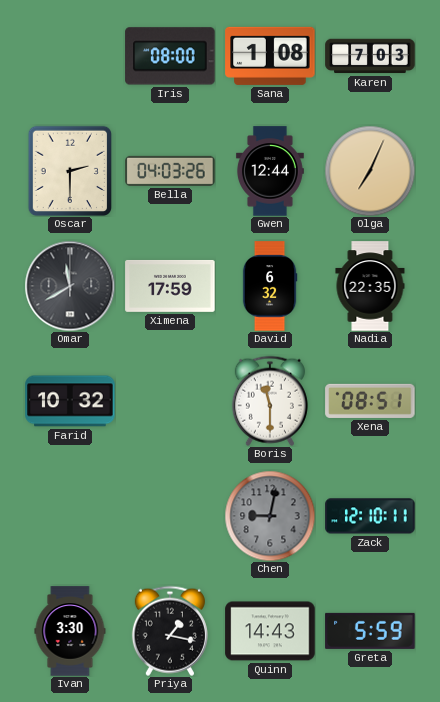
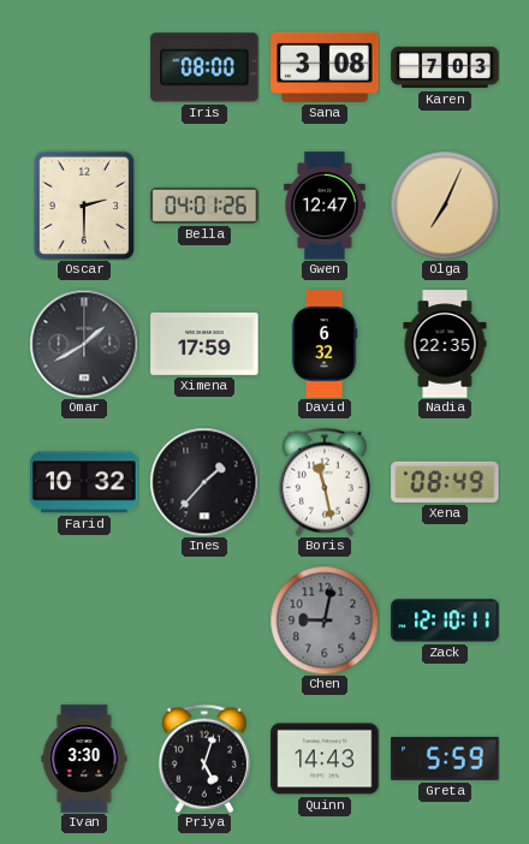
Sana: 1:08 -> 3:08 (325, 67)
Bella: 04:03 -> 04:01 (204, 206)
Gwen: 12:44 -> 12:47 (325, 206)
Omar: 11:40 -> 1:40 (84, 344)
Ines: none -> 1:37 (204, 482)
Boris: 11:30 -> 11:28 (325, 482)
Xena: 08:51 -> 08:49 (445, 482)
Priya: 1:17 -> 5:03 (204, 759)
